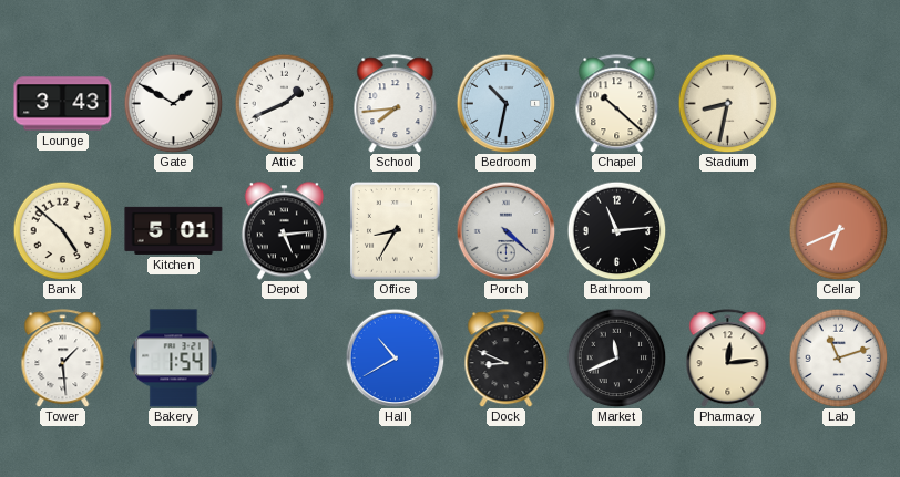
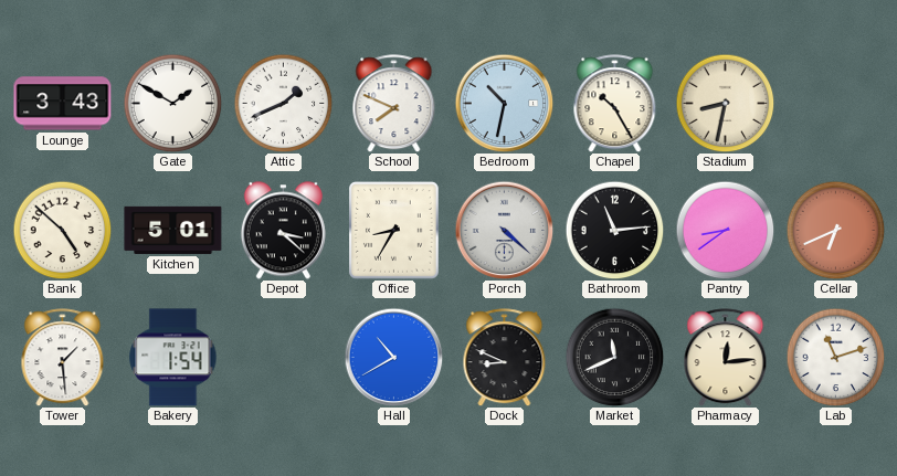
School: 7:44 -> 7:49 (394, 104)
Chapel: 10:22 -> 10:25 (615, 104)
Depot: 5:14 -> 3:22 (283, 231)
Pantry: none -> 8:39 (725, 230)
